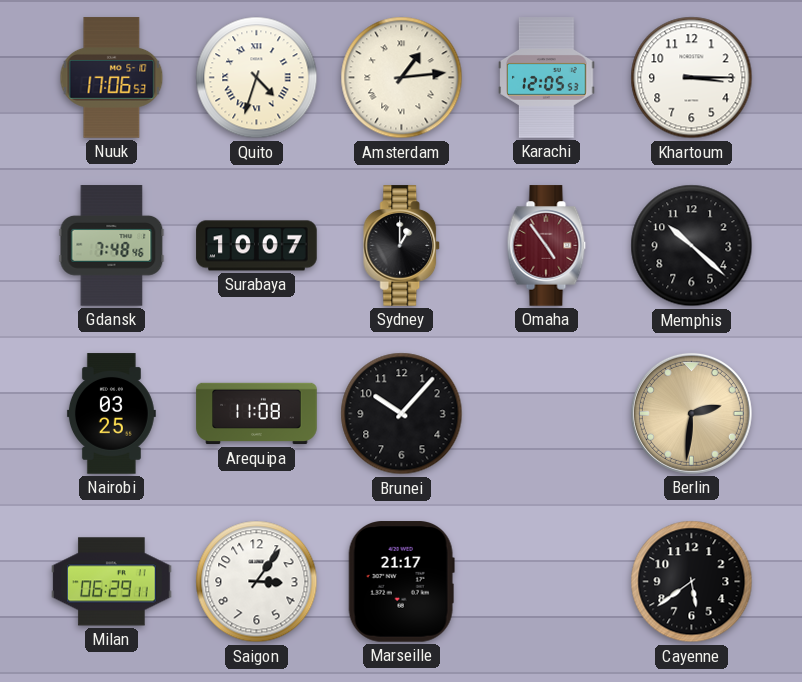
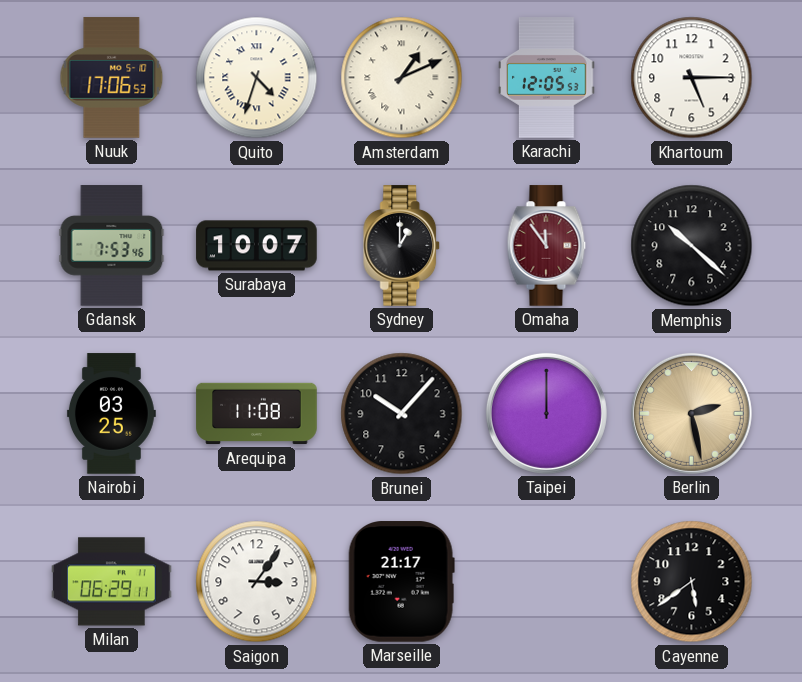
Amsterdam: 1:14 -> 1:11 (402, 78)
Khartoum: 3:15 -> 5:15 (692, 78)
Gdansk: 7:48 -> 7:53 (112, 246)
Omaha: 4:54 -> 11:54 (547, 246)
Taipei: none -> 12:00 (546, 413)
Berlin: 2:31 -> 2:28 (691, 413)
